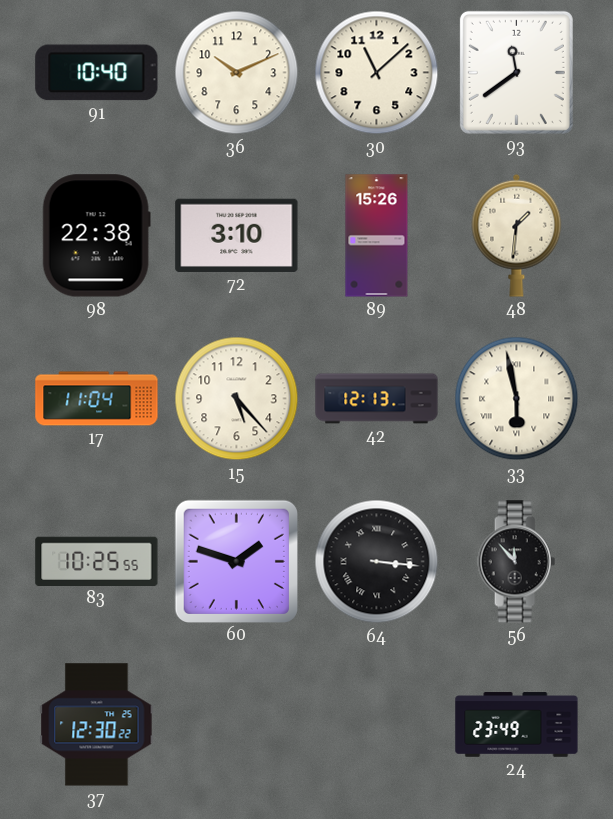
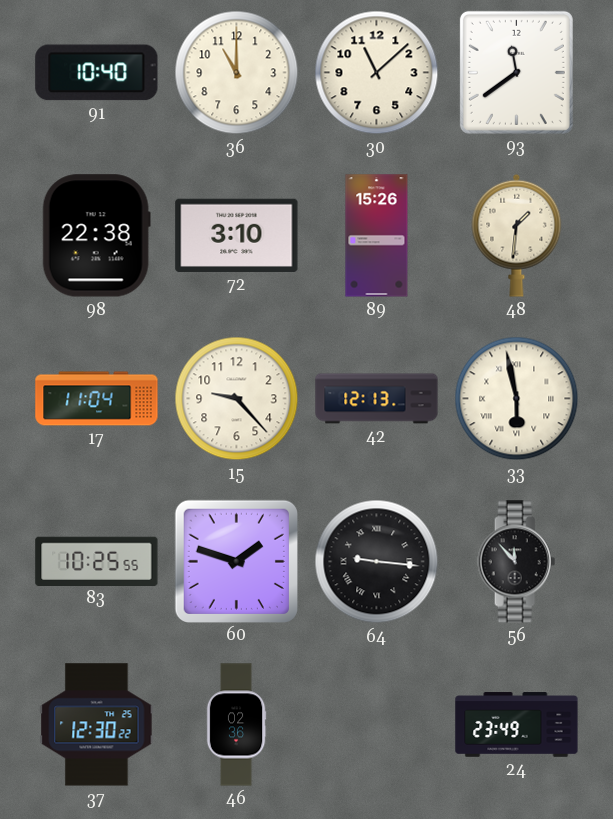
36: 10:11 -> 11:00 (237, 73)
15: 5:23 -> 9:23 (237, 399)
64: 3:16 -> 9:16 (377, 562)
46: none -> 02:36 (236, 725)
